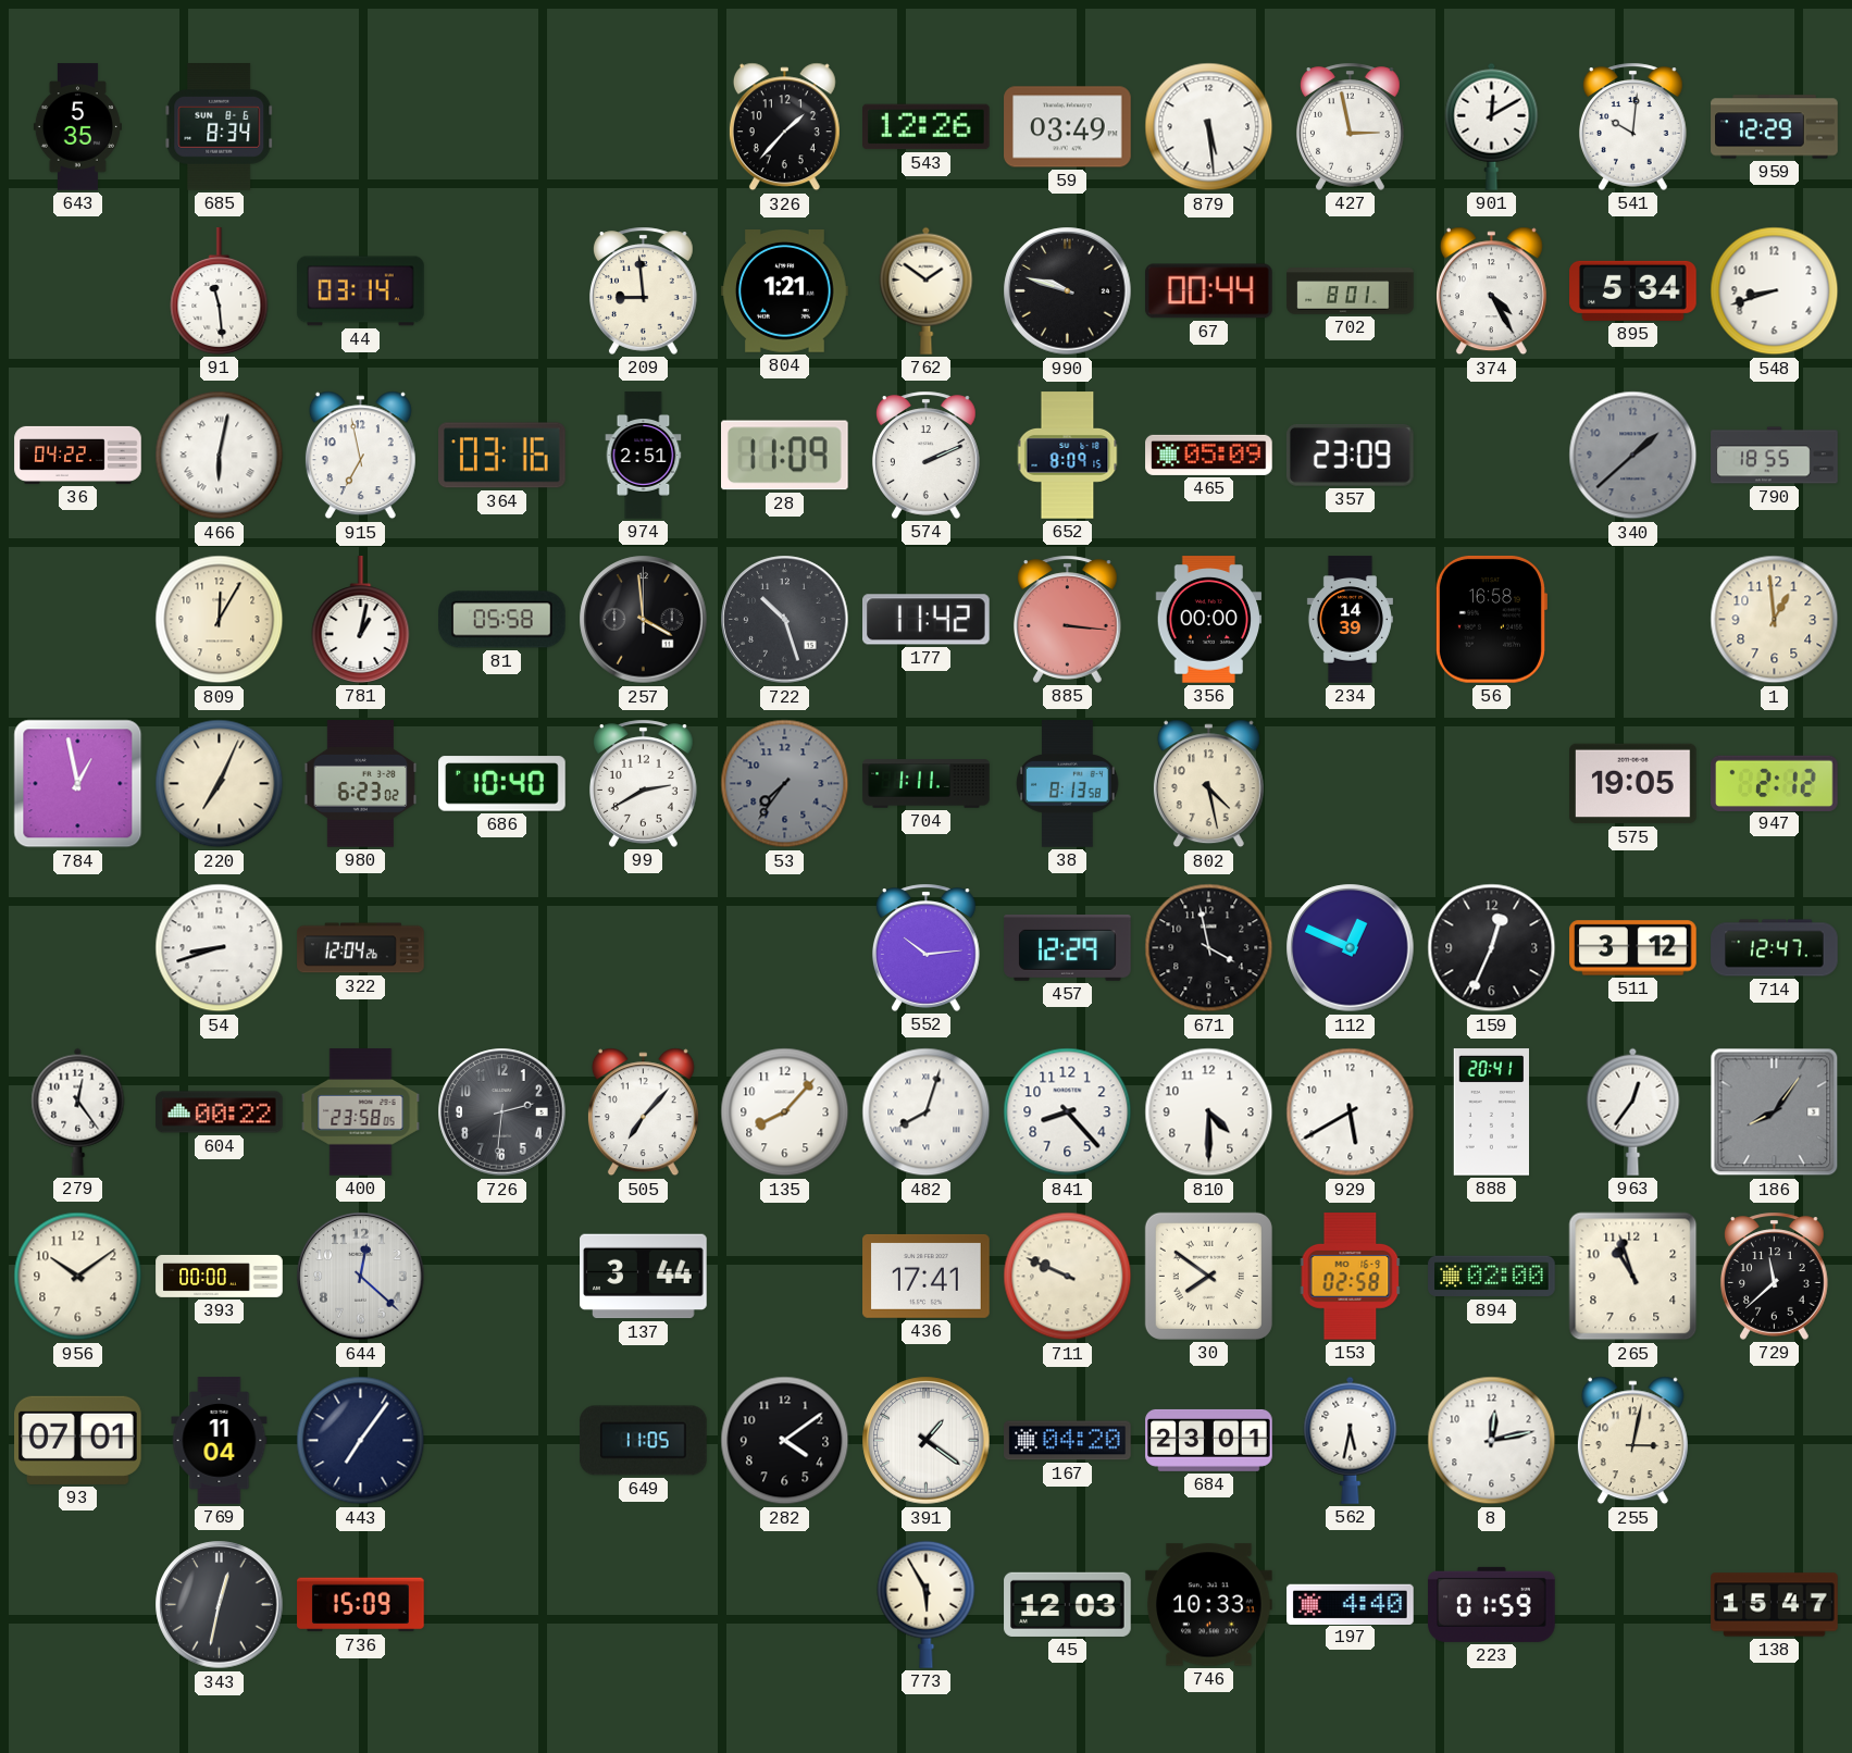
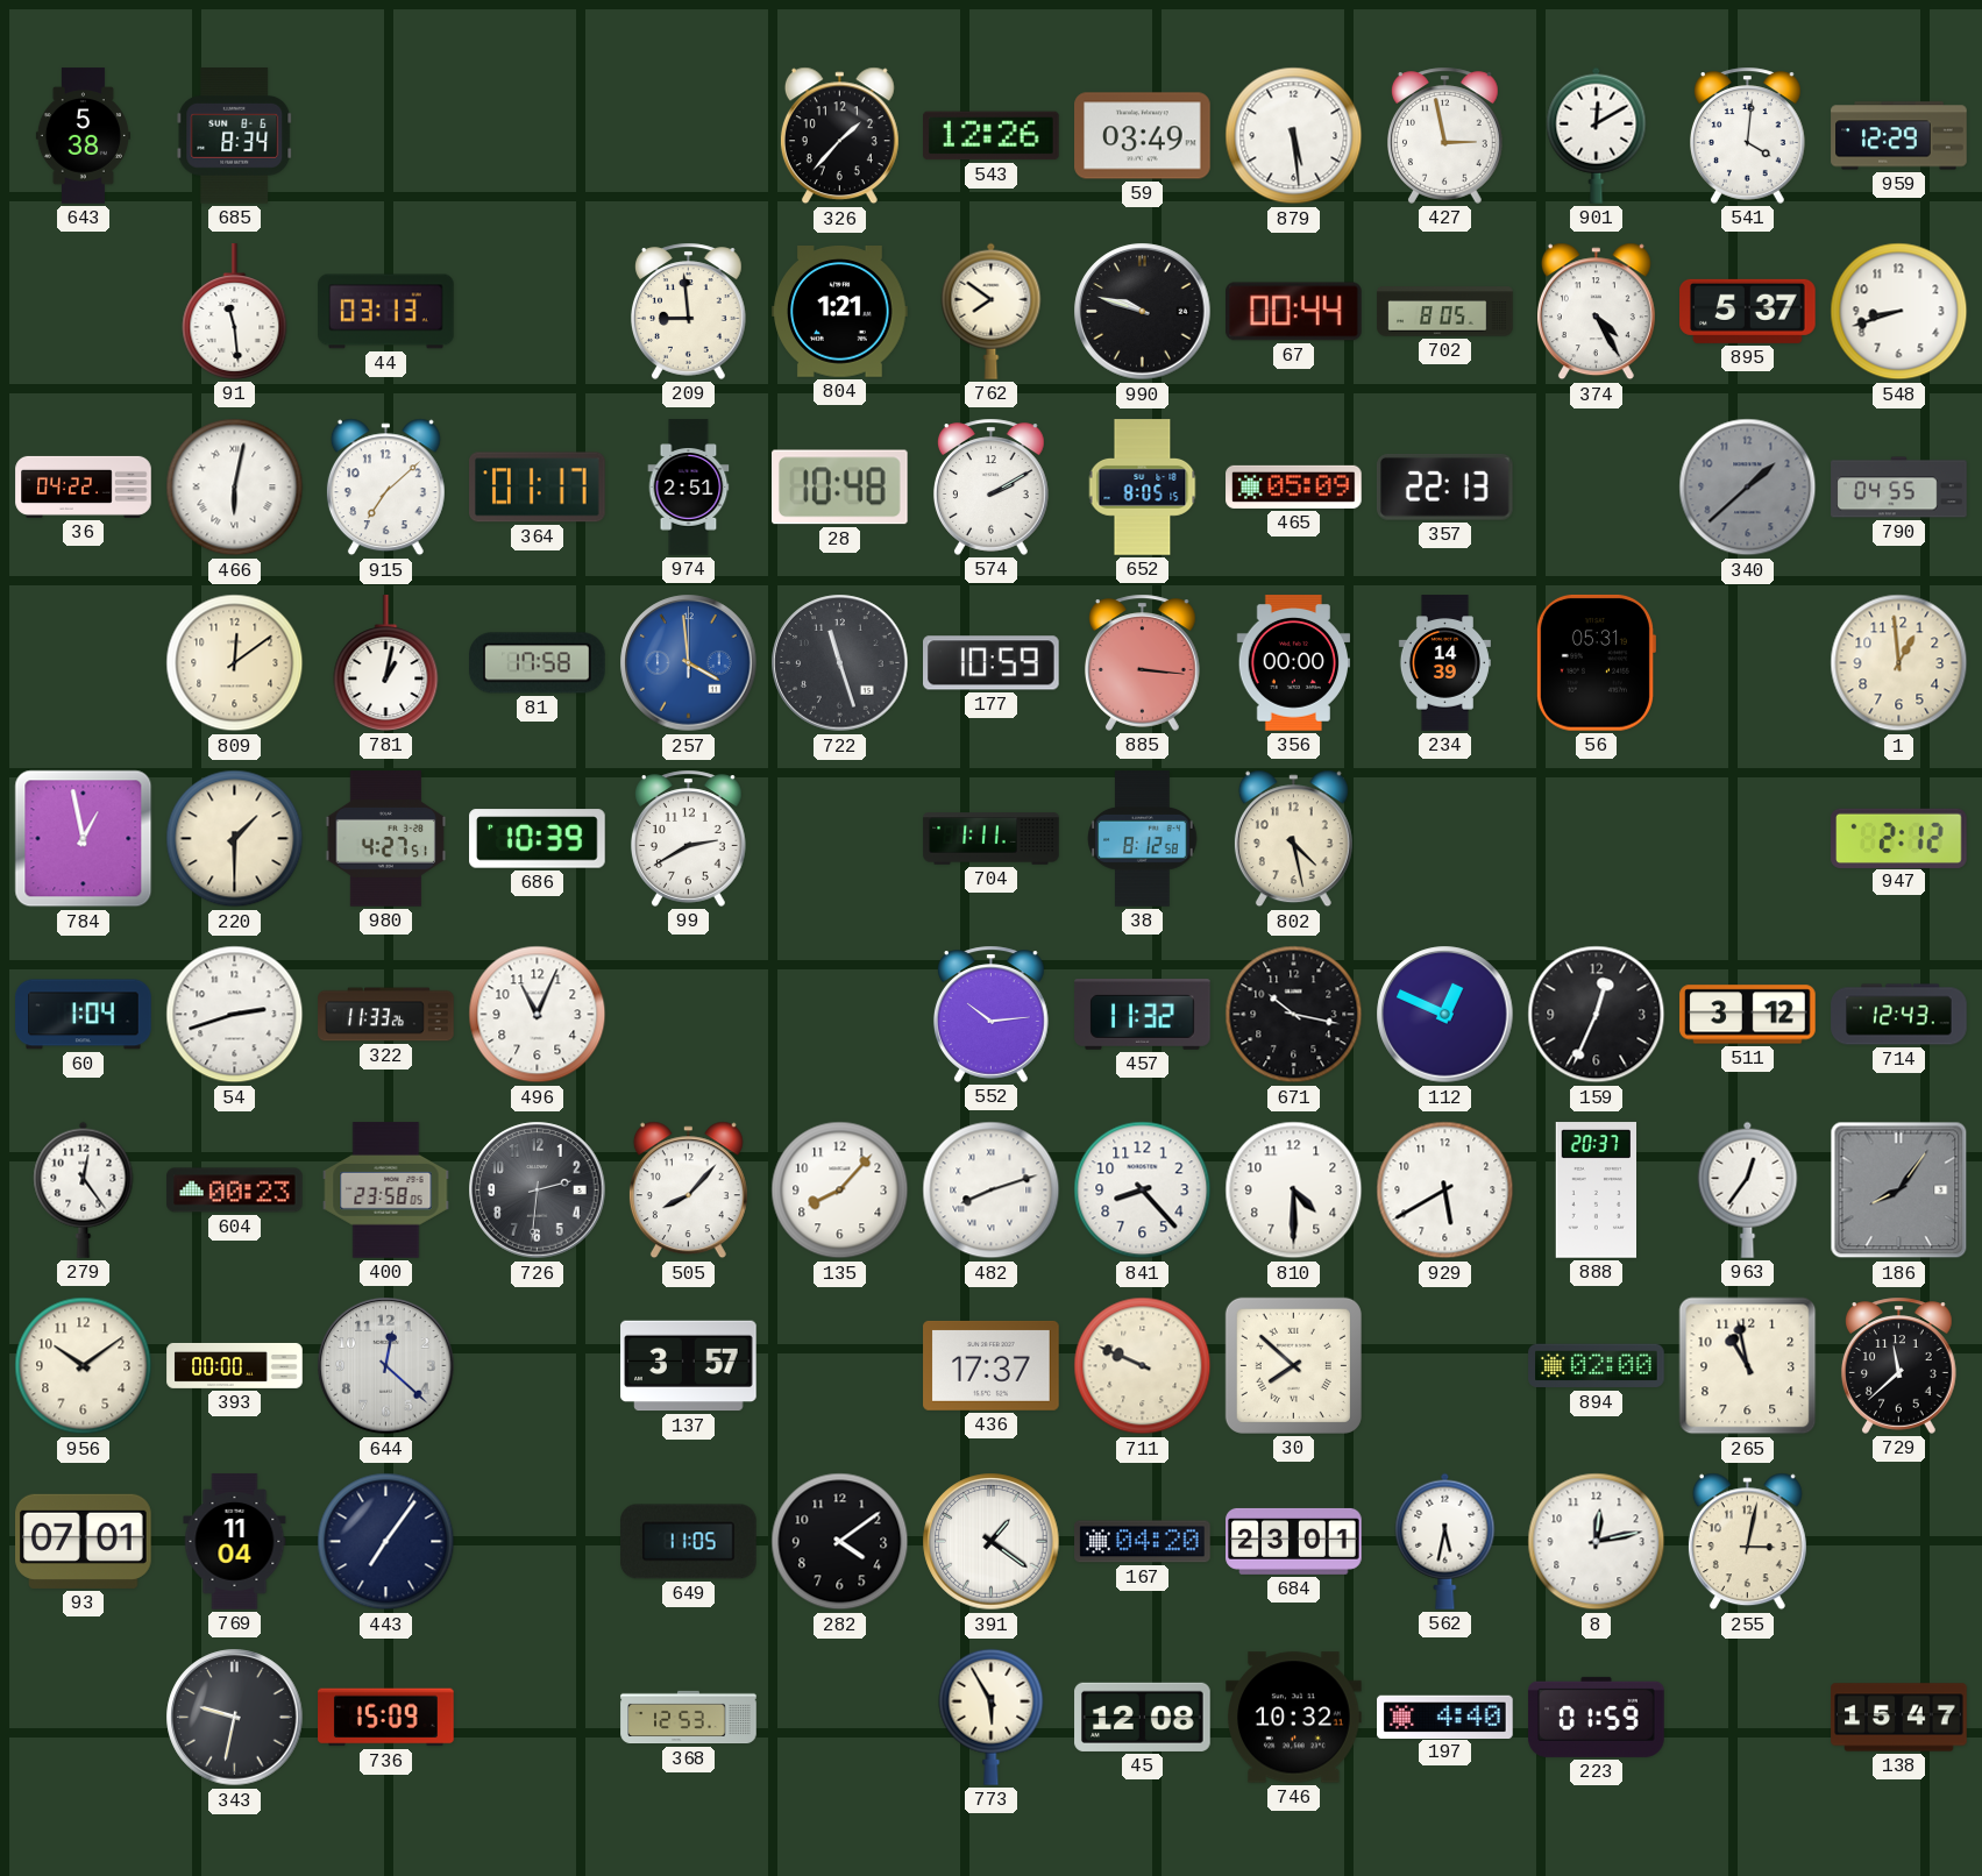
643: 5:35 -> 5:38 (83, 136)
541: 10:01 -> 4:01 (1748, 135)
44: 03:14 -> 03:13 (386, 312)
762: 1:51 -> 7:51 (992, 311)
702: 8:01 -> 8:05 (1445, 312)
895: 5:34 -> 5:37 (1748, 311)
915: 6:58 -> 7:08 (385, 488)
364: 03:16 -> 01:17 (538, 488)
28: 11:09 -> 10:48 (840, 488)
574: 2:11 -> 2:10 (992, 486)
652: 8:09 -> 8:05 (1143, 488)
357: 23:09 -> 22:13 (1444, 486)
790: 18:55 -> 04:55 (1899, 488)
809: 12:05 -> 12:09 (235, 663)
81: 05:58 -> 17:58 (538, 663)
257 dial: black -> blue (689, 663)
722: 10:27 -> 11:27 (840, 663)
177: 11:42 -> 10:59 (992, 663)
56: 16:58 -> 05:31 (1596, 662)
220: 7:04 -> 1:30 (235, 839)
980: 6:23 -> 4:27 (386, 839)
686: 10:40 -> 10:39 (538, 839)
53: 7:36 -> none (785, 784)
38: 8:13 -> 8:12 (1143, 839)
575: 19:05 -> none (1633, 784)
60: none -> 1:04 (84, 1015)
54: 8:42 -> 2:42 (235, 1015)
322: 12:04 -> 11:33 (386, 1015)
496: none -> 11:04 (538, 1015)
457: 12:29 -> 11:32 (1143, 1015)
671: 3:58 -> 10:17 (1294, 1015)
714: 12:47 -> 12:43 (1899, 1015)
604: 00:22 -> 00:23 (235, 1191)
505: 7:07 -> 8:07 (688, 1191)
482: 8:03 -> 8:12 (992, 1191)
888: 20:41 -> 20:37 (1596, 1191)
137: 3:44 -> 3:57 (689, 1366)
436: 17:41 -> 17:37 (992, 1365)
30: 7:51 -> 7:52 (1293, 1365)
153: 02:58 -> none (1351, 1277)
265: 10:57 -> 10:58 (1748, 1366)
343: 12:32 -> 9:32 (235, 1718)
368: none -> 12:53 (689, 1718)
45: 12:03 -> 12:08 (1143, 1717)
746: 10:33 -> 10:32 (1294, 1718)
